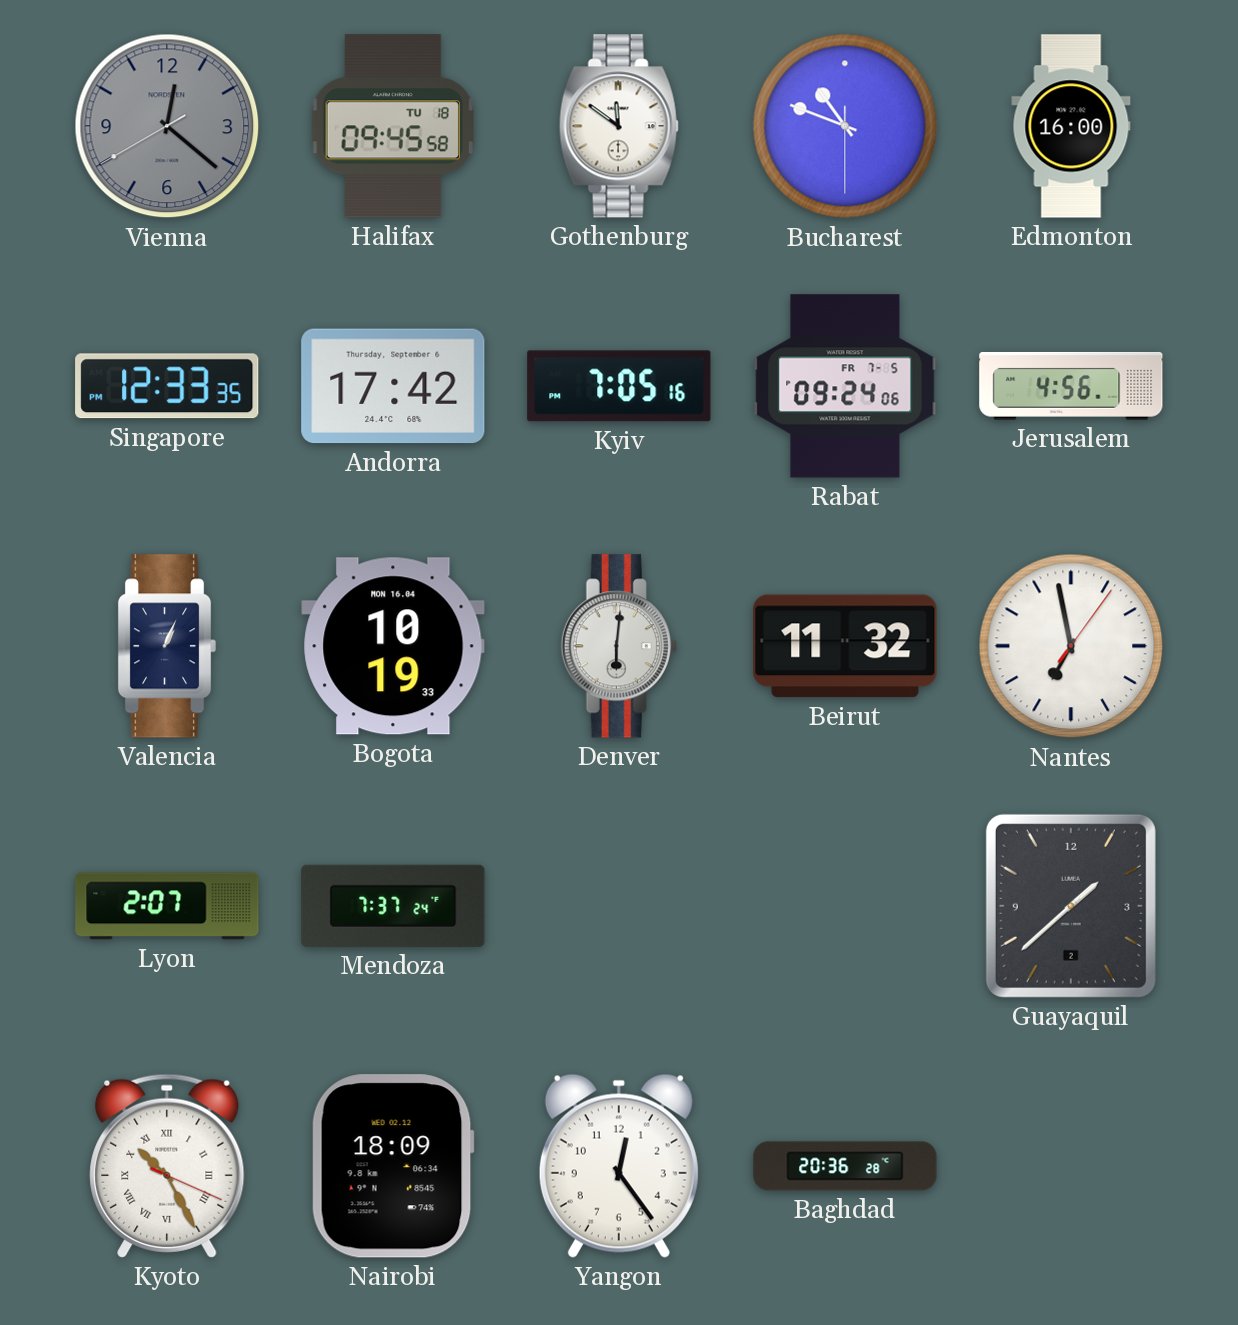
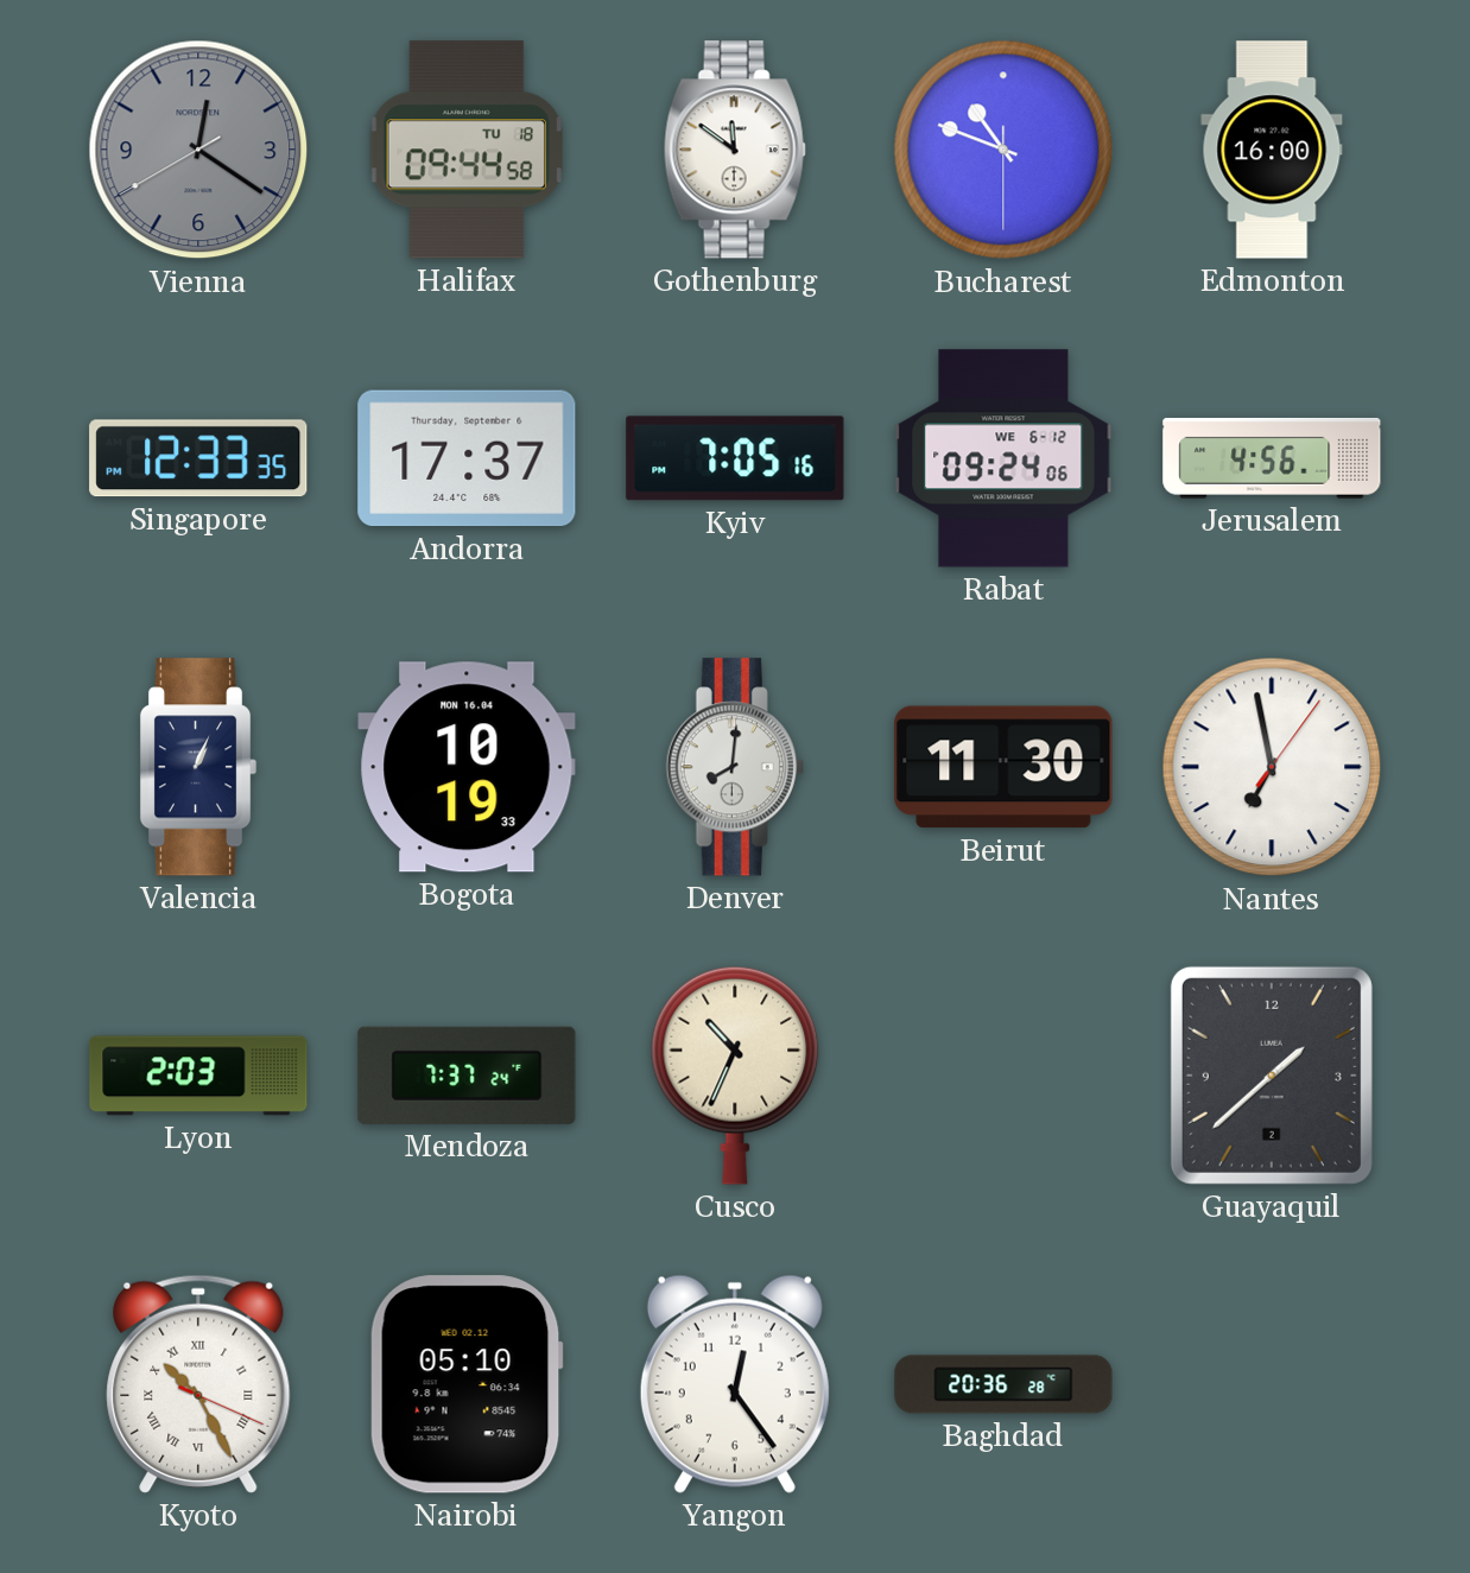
Vienna: 12:21 -> 12:20 (198, 150)
Halifax: 09:45 -> 09:44 (467, 150)
Andorra: 17:42 -> 17:37 (467, 458)
Rabat date: FR 7-5 -> WE 6-12 (1003, 458)
Denver: 6:01 -> 8:01 (735, 767)
Beirut: 11:32 -> 11:30 (1003, 767)
Lyon: 2:07 -> 2:03 (198, 1076)
Cusco: none -> 10:34 (735, 1076)
Nairobi: 18:09 -> 05:10 (467, 1384)
